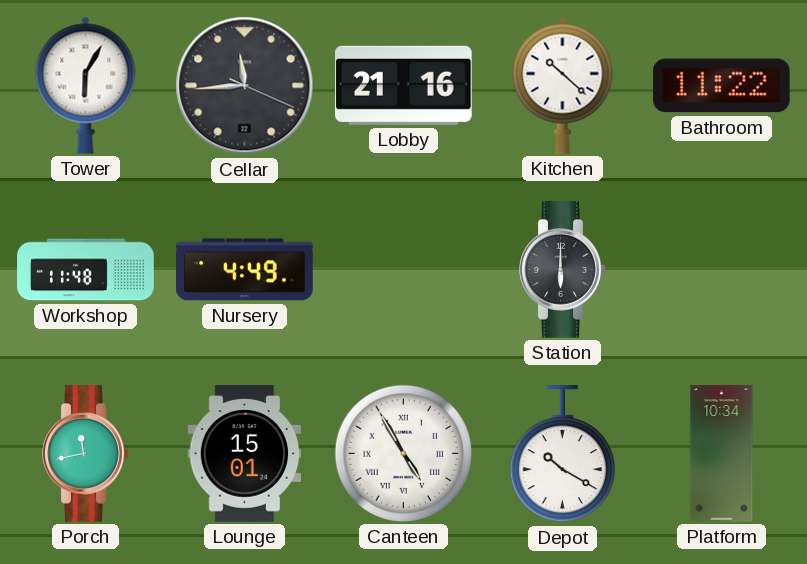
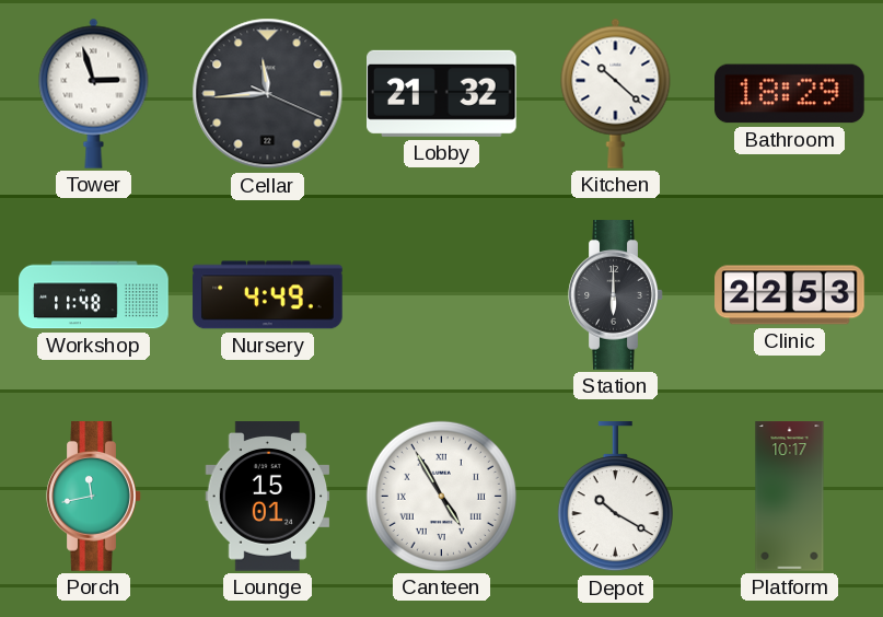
Tower: 6:05 -> 2:57 (94, 93)
Lobby: 21:16 -> 21:32 (442, 93)
Bathroom: 11:22 -> 18:29 (790, 94)
Clinic: none -> 22:53 (790, 295)
Platform: 10:34 -> 10:17 (790, 497)
